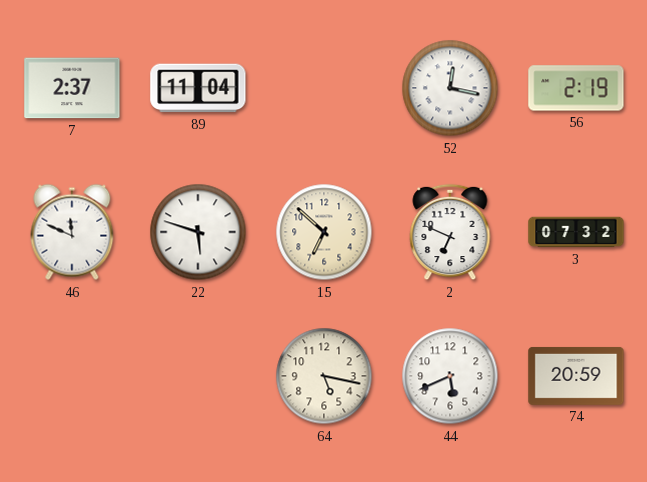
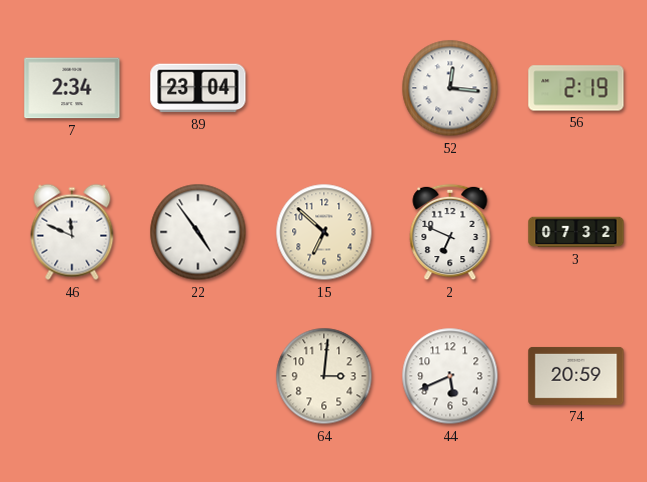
7: 2:37 -> 2:34 (72, 88)
89: 11:04 -> 23:04 (198, 88)
52: 12:17 -> 12:16 (450, 88)
22: 5:48 -> 4:54 (198, 232)
64: 5:17 -> 3:01 (324, 376)
